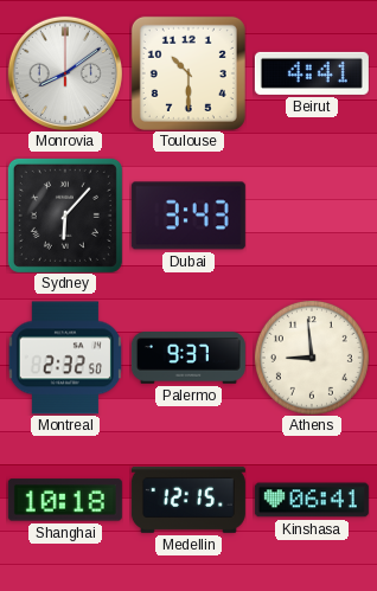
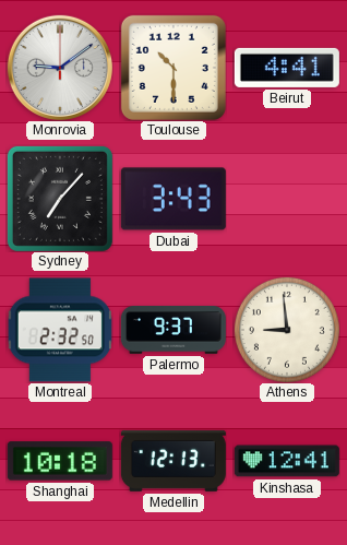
Monrovia: 8:09 -> 9:09 (60, 68)
Sydney: 6:07 -> 7:07 (60, 199)
Medellin: 12:15 -> 12:13 (174, 461)
Kinshasa: 06:41 -> 12:41 (287, 461)
